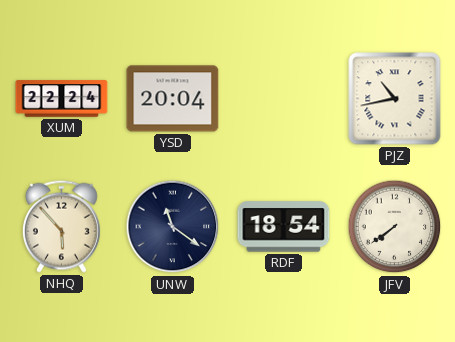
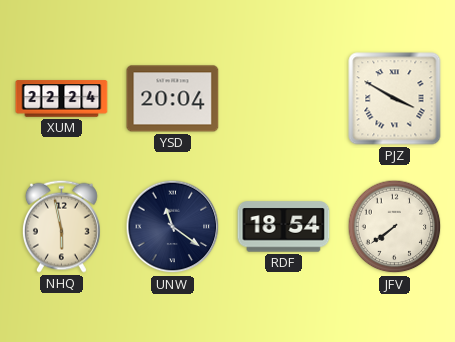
PJZ: 10:43 -> 3:50 (395, 99)
NHQ: 5:53 -> 5:58 (61, 226)
